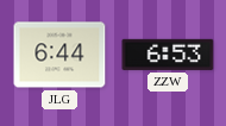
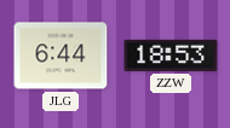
ZZW: 6:53 -> 18:53 (171, 56)
